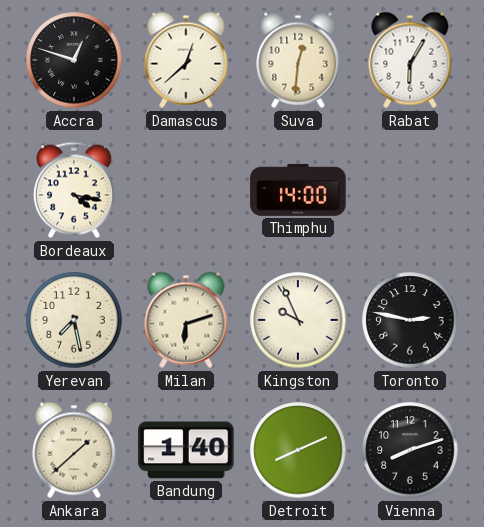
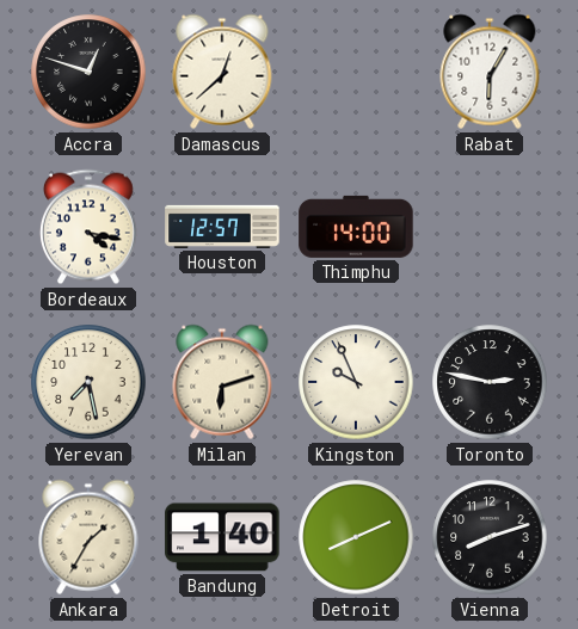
Suva: 12:31 -> none (298, 60)
Houston: none -> 12:57 (222, 227)
Ankara: 1:38 -> 1:35 (88, 537)
